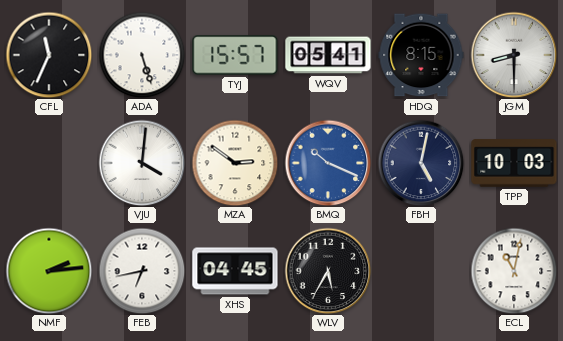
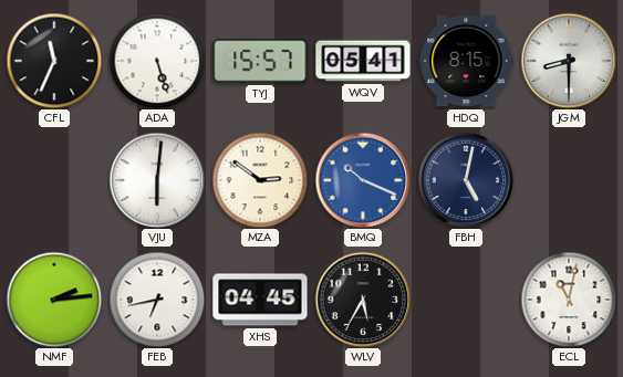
VJU: 4:01 -> 6:01 (157, 180)
TPP: 10:03 -> none (514, 163)
